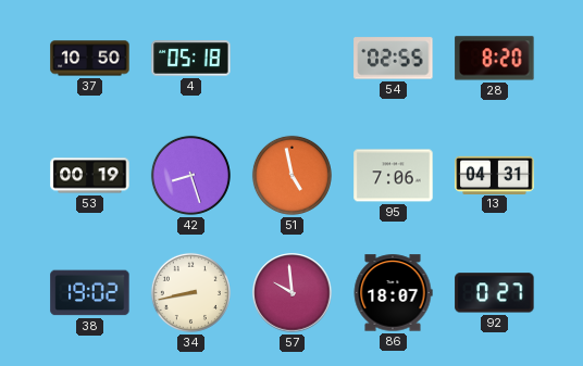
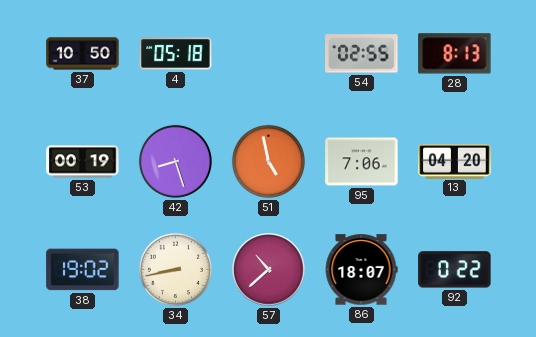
28: 8:20 -> 8:13 (455, 54)
13: 04:31 -> 04:20 (455, 161)
57: 9:59 -> 10:38 (269, 270)
92: 0:27 -> 0:22 (455, 270)
